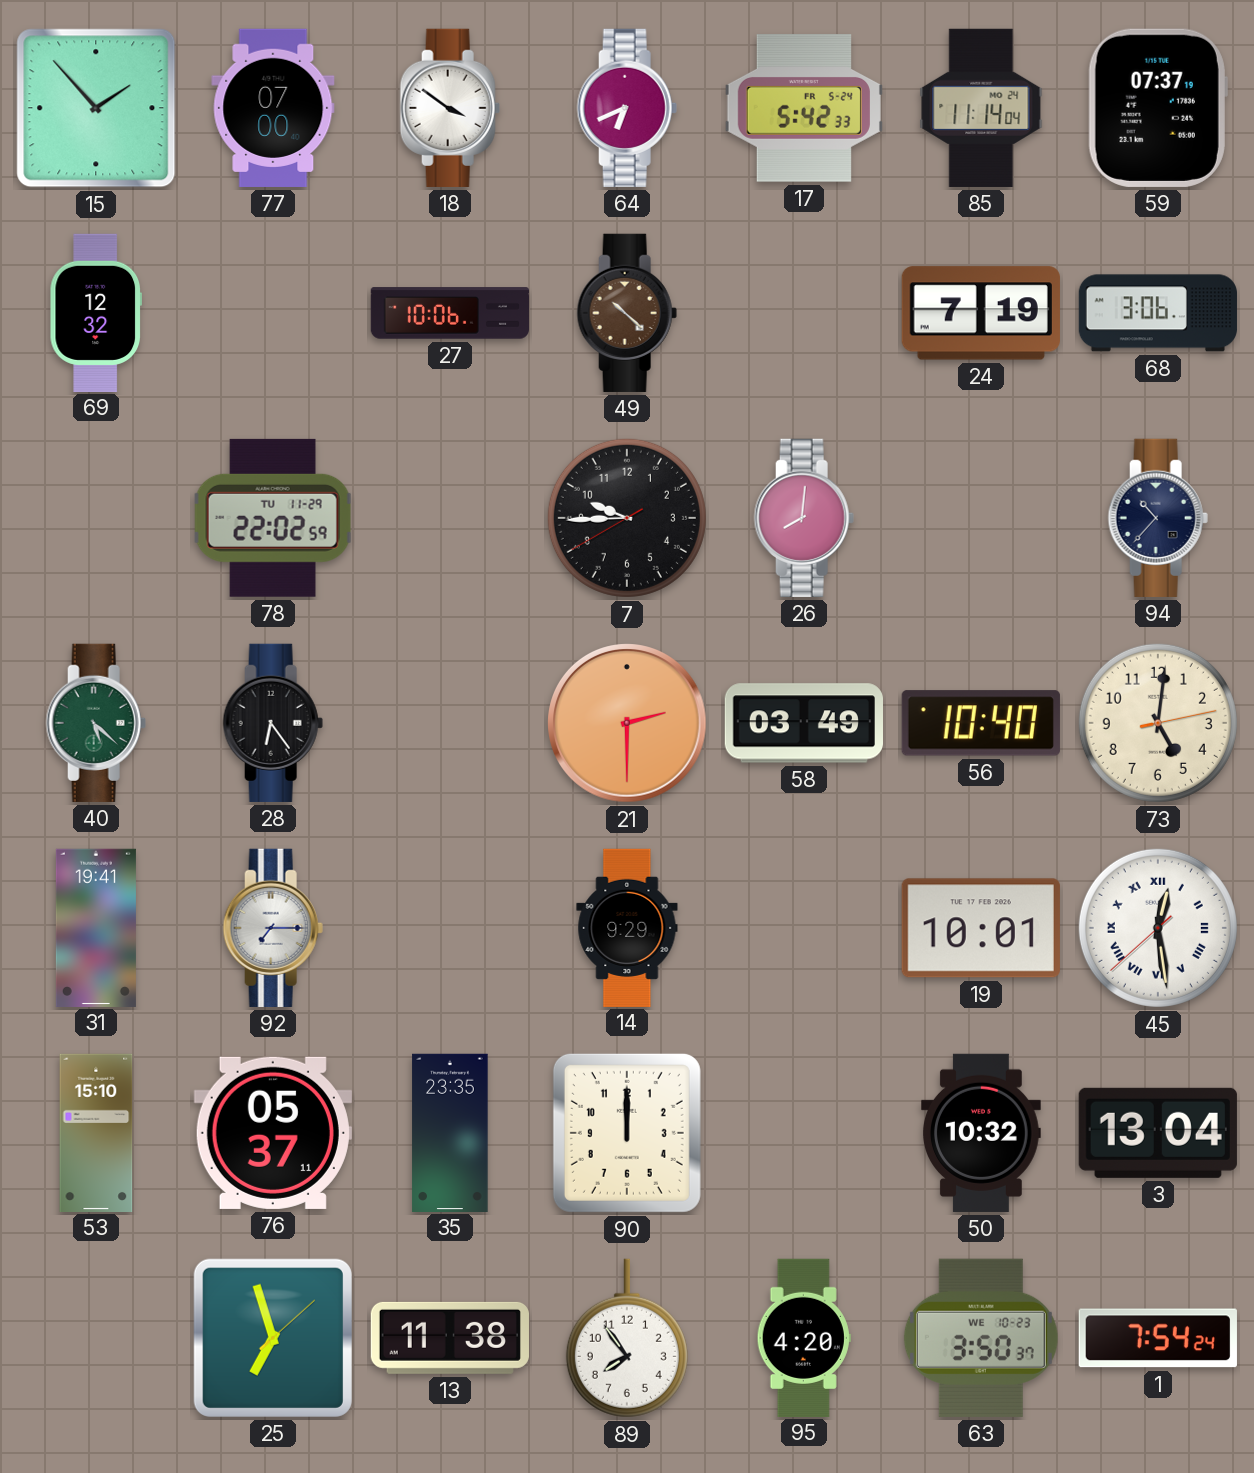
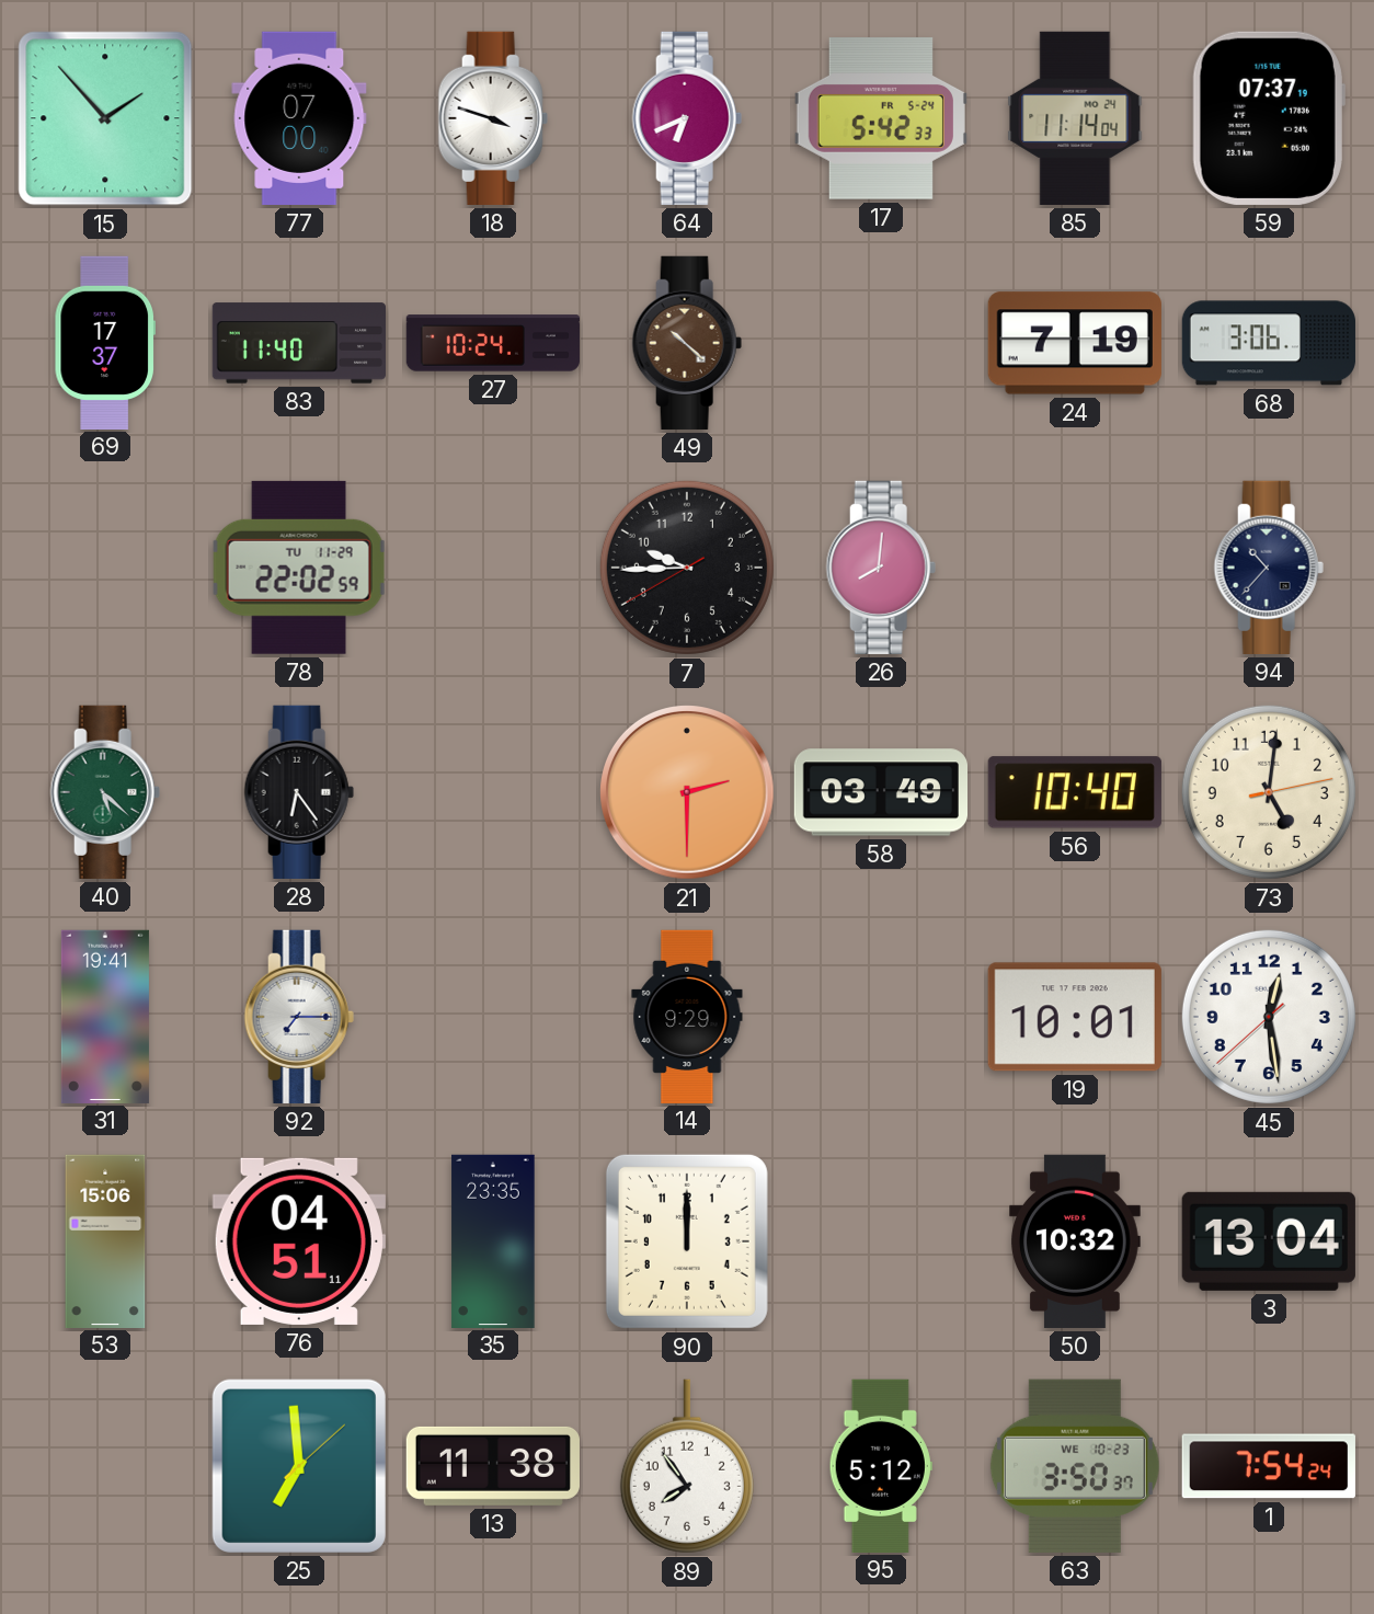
18: 3:51 -> 3:48 (493, 118)
69: 12:32 -> 17:37 (104, 342)
83: none -> 11:40 (298, 343)
27: 10:06 -> 10:24 (492, 343)
45 numerals: Roman -> Arabic (1269, 1017)
53: 15:10 -> 15:06 (105, 1240)
76: 05:37 -> 04:51 (299, 1241)
25: 6:57 -> 6:59 (299, 1466)
95: 4:20 -> 5:12 (881, 1465)
